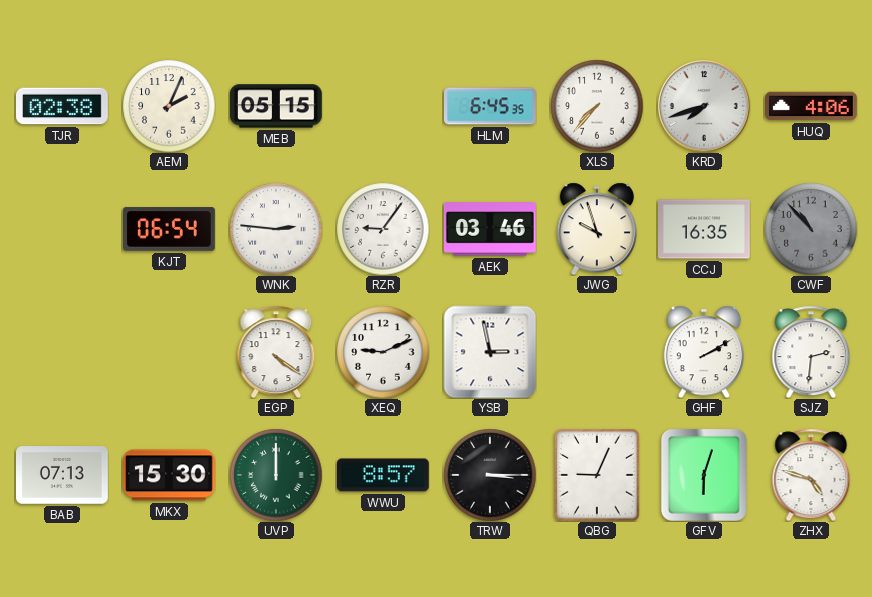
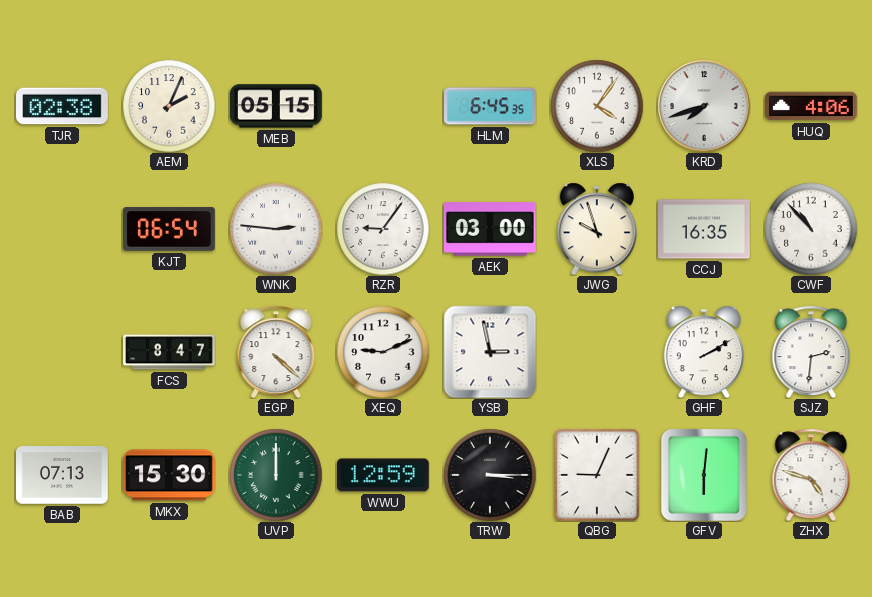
XLS: 7:37 -> 4:06 (597, 106)
AEK: 03:46 -> 03:00 (490, 229)
CWF dial: grey -> white (811, 229)
FCS: none -> 8:47 (169, 352)
EGP: 4:21 -> 4:22 (276, 352)
WWU: 8:57 -> 12:59 (384, 475)
GFV: 6:03 -> 6:01 (704, 475)
